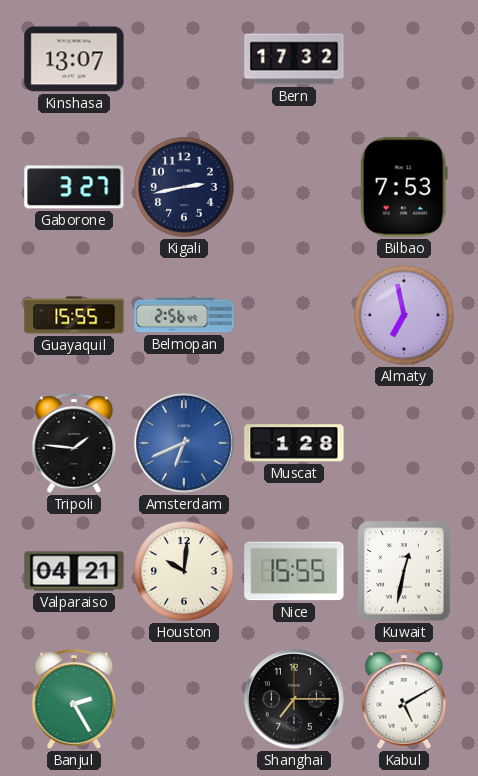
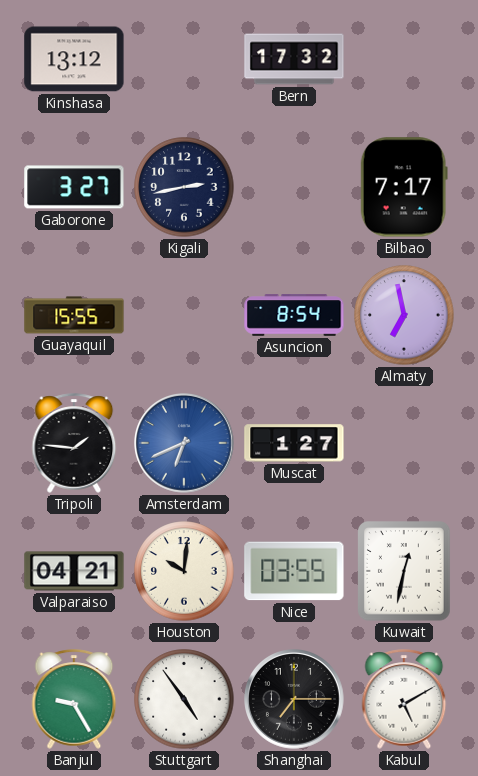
Kinshasa: 13:07 -> 13:12 (74, 59)
Bilbao: 7:53 -> 7:17 (404, 187)
Belmopan: 2:56 -> none (184, 315)
Asuncion: none -> 8:54 (294, 315)
Muscat: 1:28 -> 1:27 (294, 443)
Nice: 15:55 -> 03:55 (294, 571)
Banjul: 2:25 -> 9:25 (74, 699)
Stuttgart: none -> 4:54 (184, 699)
